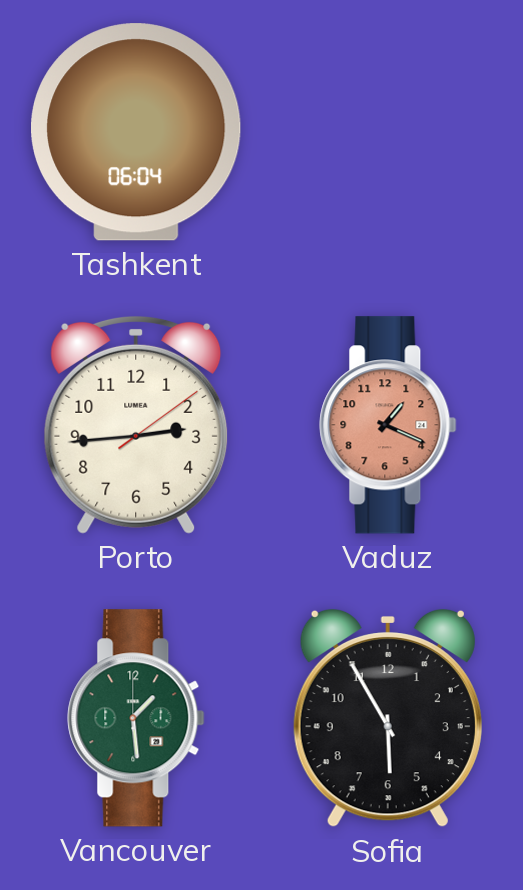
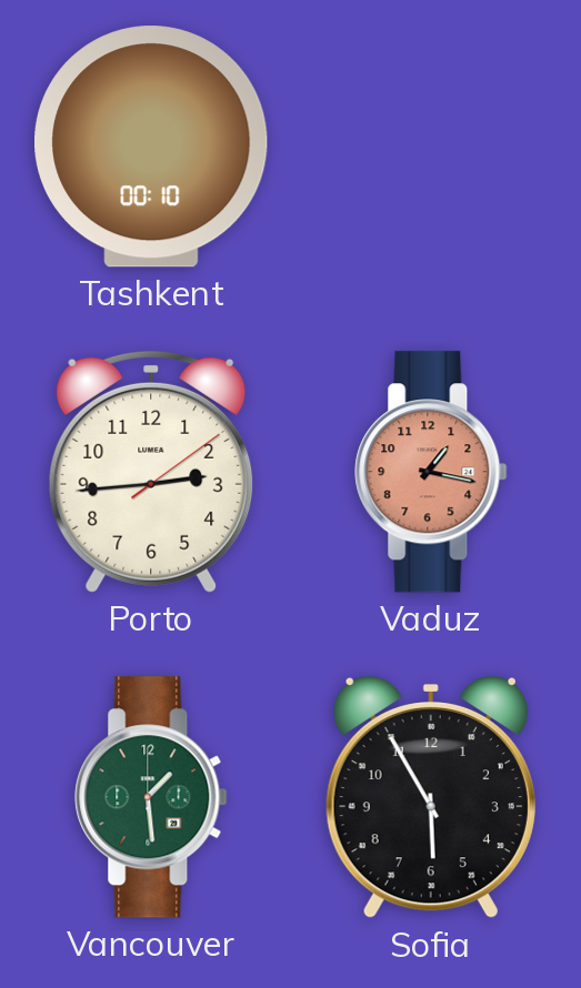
Tashkent: 06:04 -> 00:10 (152, 147)
Vaduz: 1:19 -> 1:17 (431, 472)
